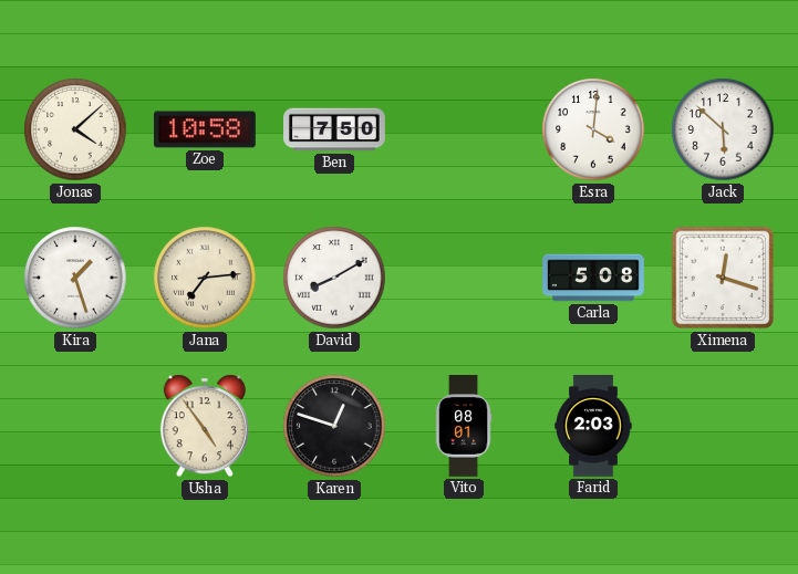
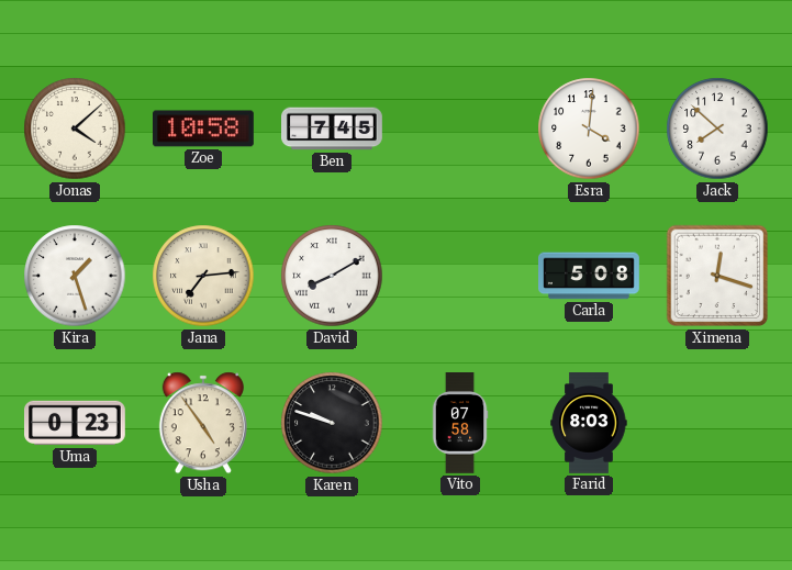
Ben: 7:50 -> 7:45 (333, 128)
Jack: 5:52 -> 7:52 (717, 128)
Uma: none -> 0:23 (76, 423)
Karen: 12:48 -> 9:48 (332, 423)
Vito: 08:01 -> 07:58 (460, 424)
Farid: 2:03 -> 8:03 (589, 424)
